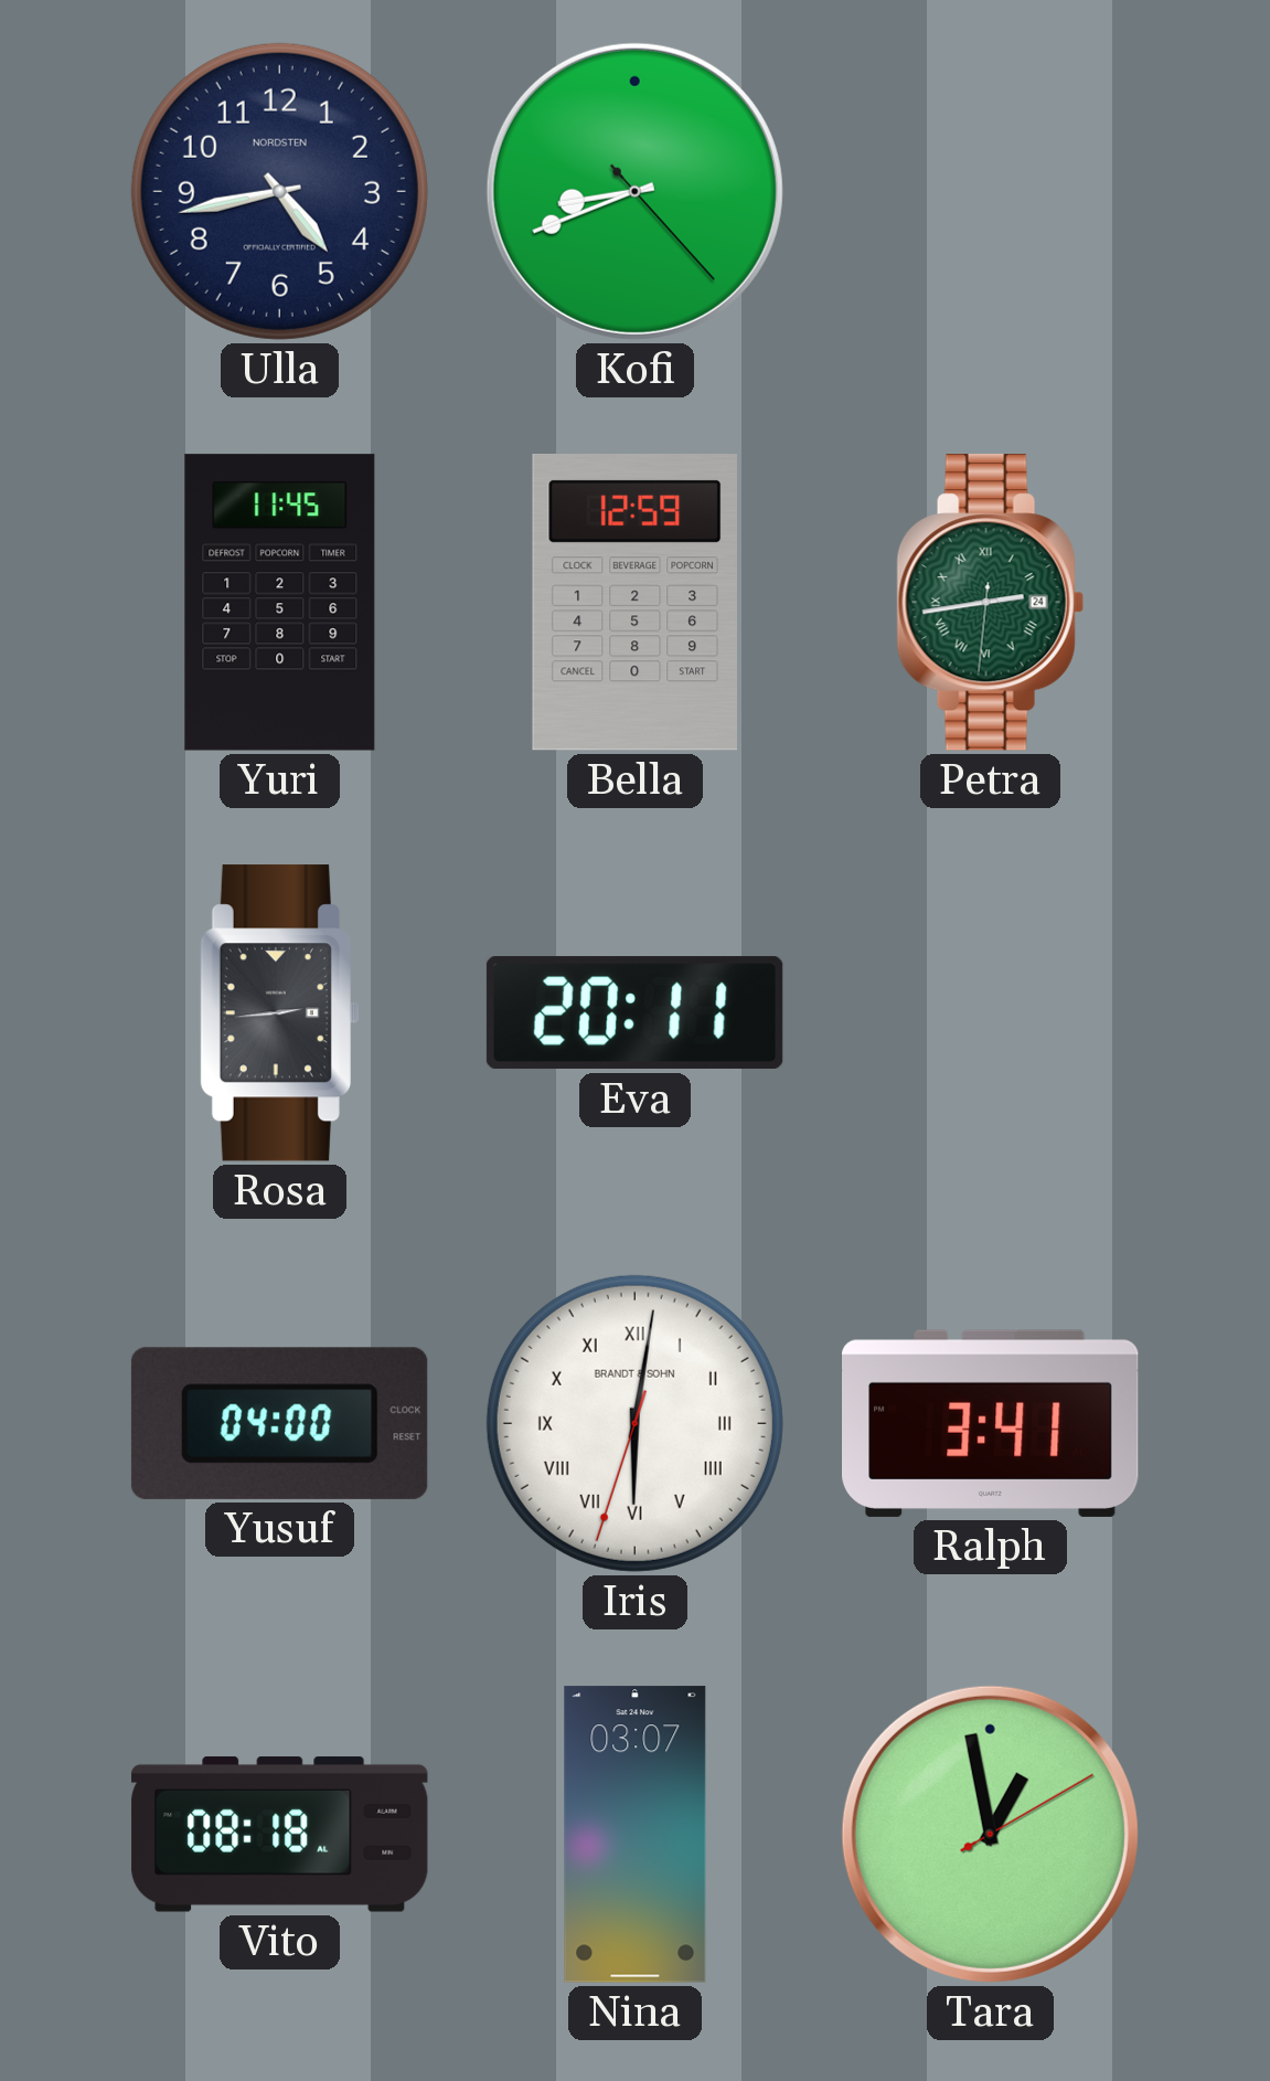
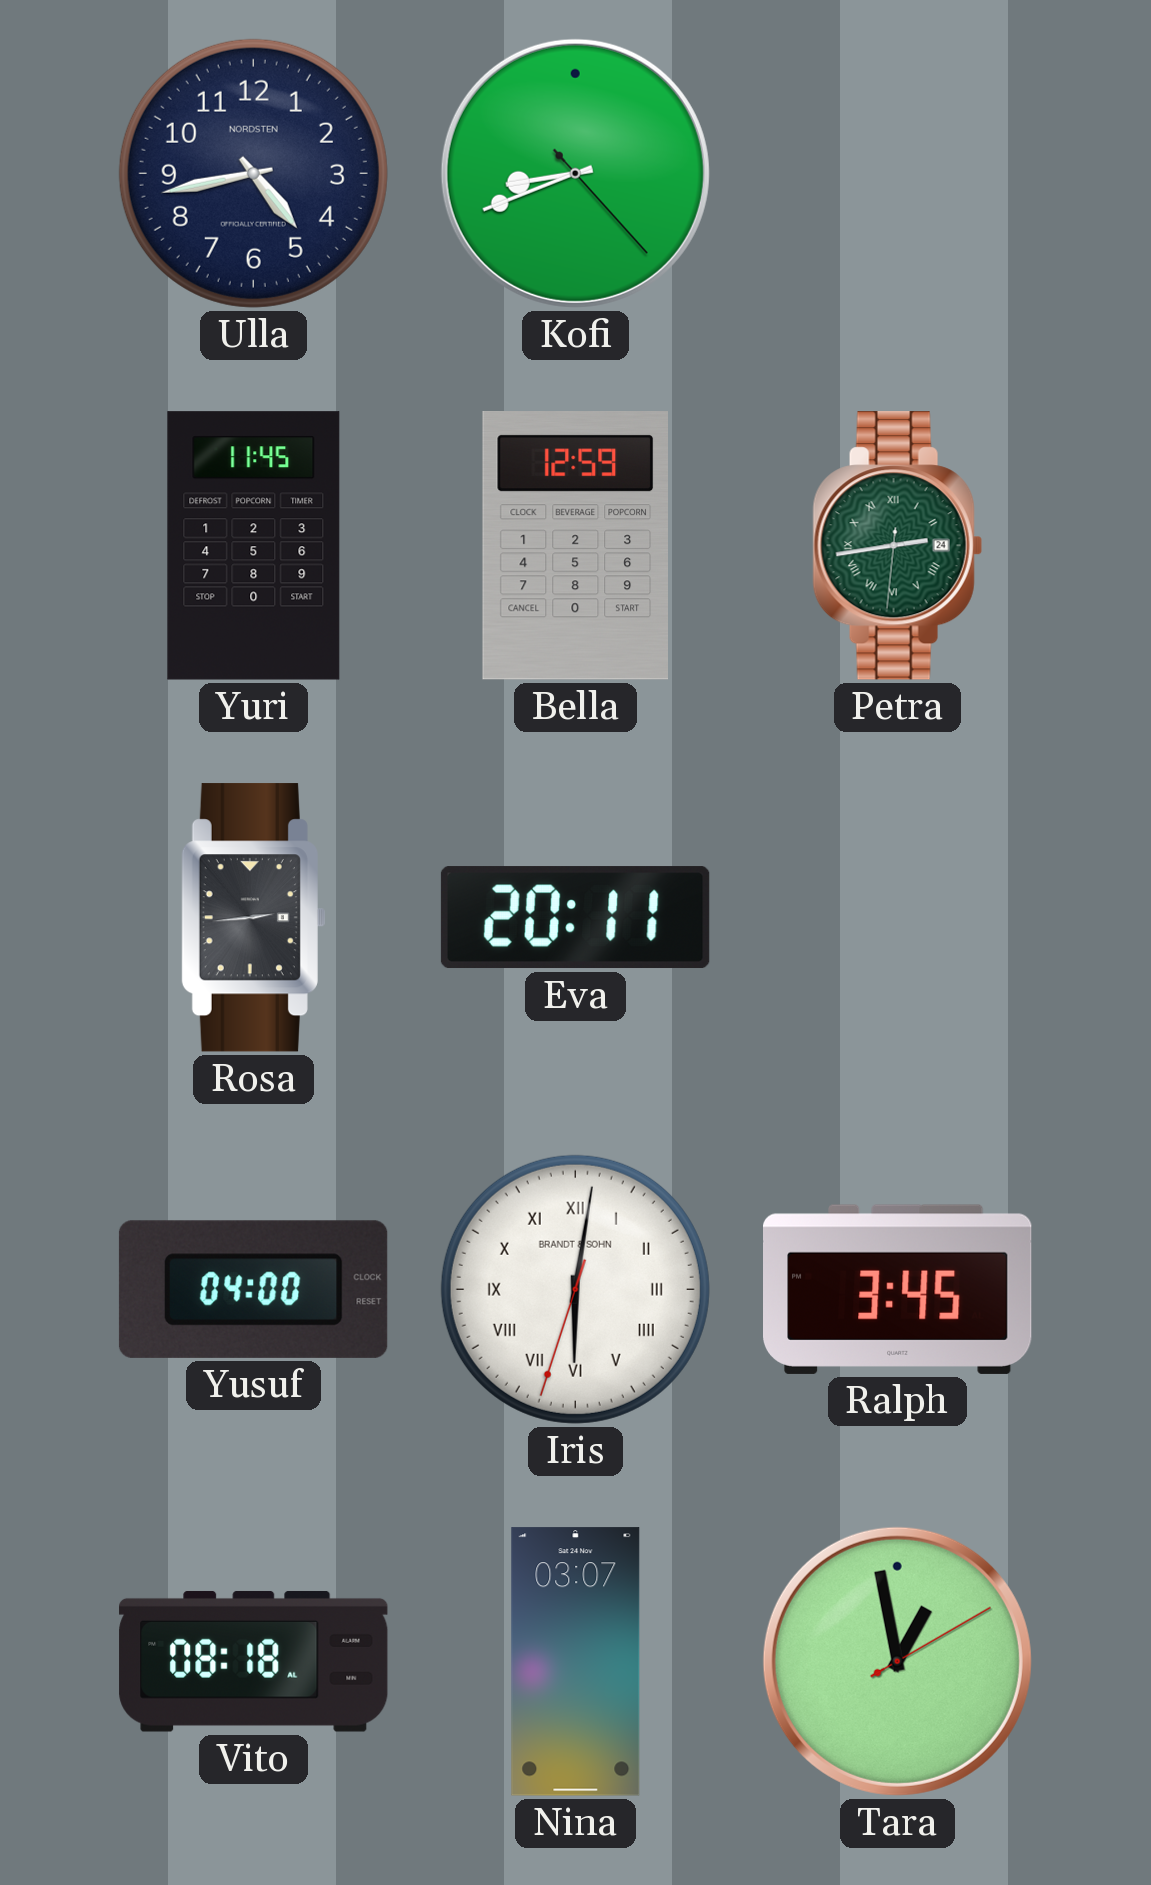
Ralph: 3:41 -> 3:45 (898, 1289)
